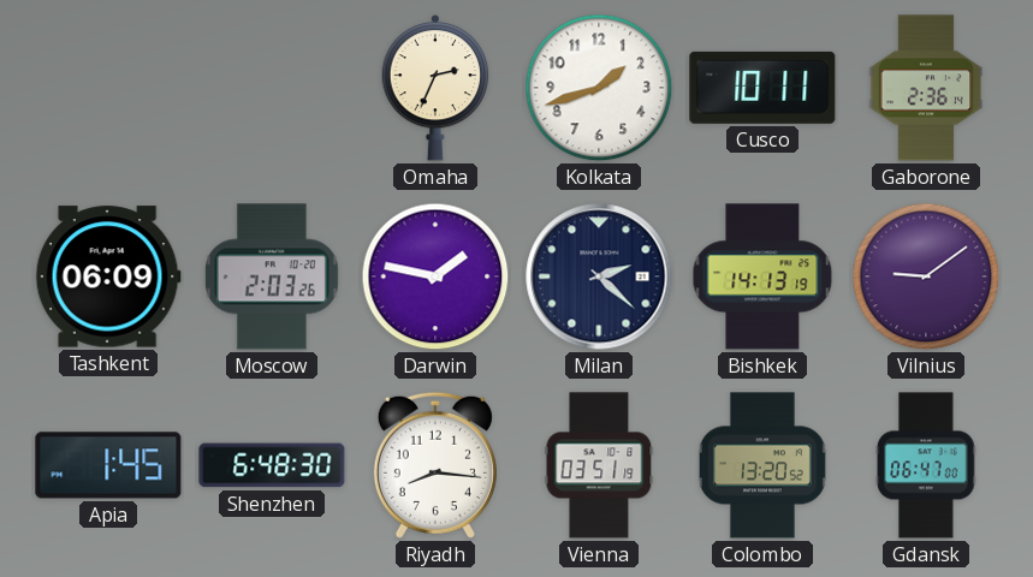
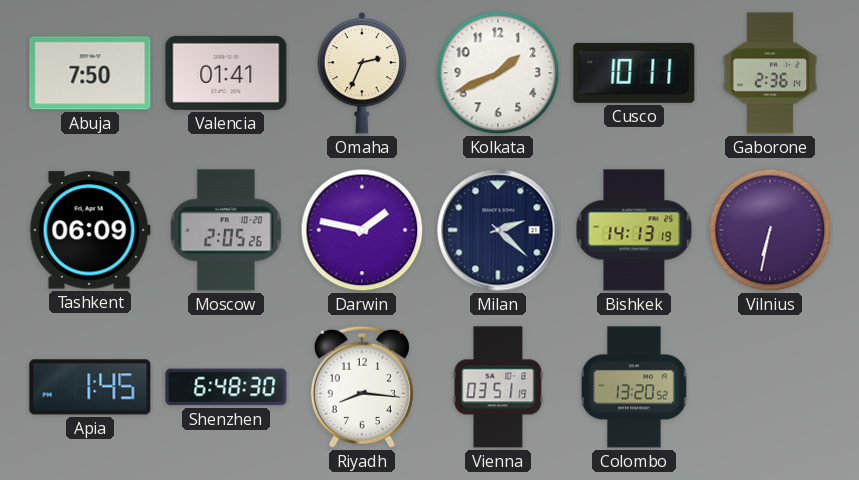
Abuja: none -> 7:50 (90, 73)
Valencia: none -> 01:41 (226, 73)
Kolkata: 1:42 -> 1:41 (498, 73)
Moscow: 2:03 -> 2:05 (226, 230)
Vilnius: 9:09 -> 6:32 (770, 230)
Gdansk: 06:47 -> none (926, 465)
